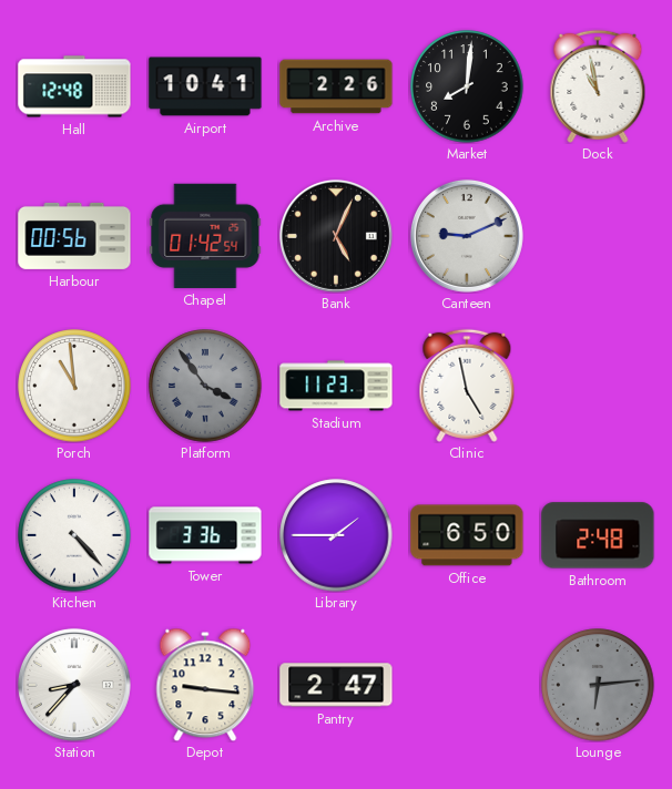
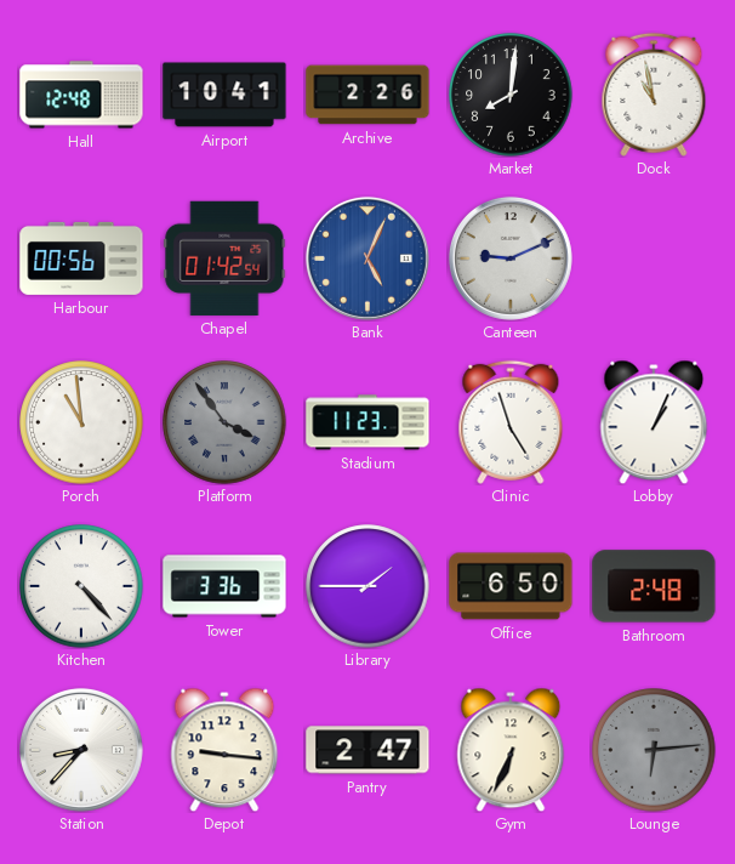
Bank dial: black -> blue (367, 258)
Clinic: 4:58 -> 4:57 (511, 422)
Lobby: none -> 1:04 (654, 422)
Gym: none -> 6:34 (511, 750)
